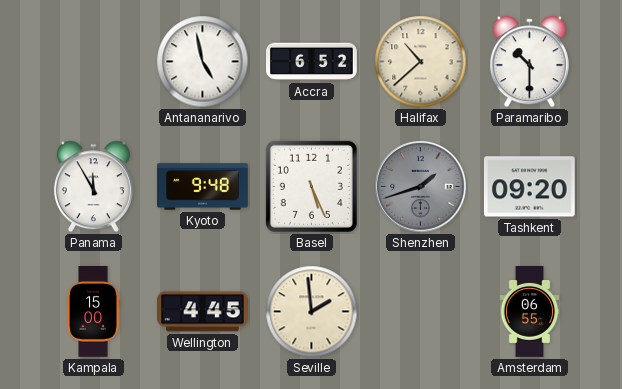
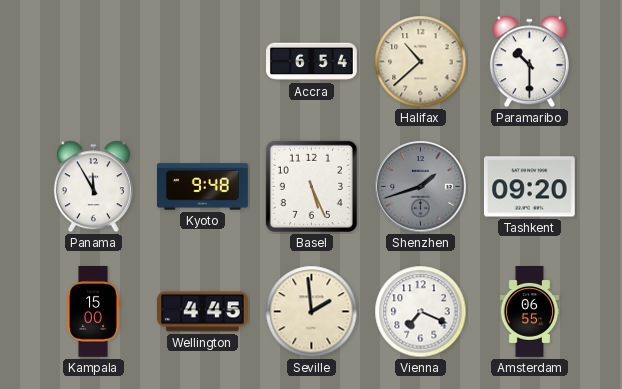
Antananarivo: 4:58 -> none (203, 62)
Accra: 6:52 -> 6:54 (312, 62)
Vienna: none -> 7:19 (421, 312)
